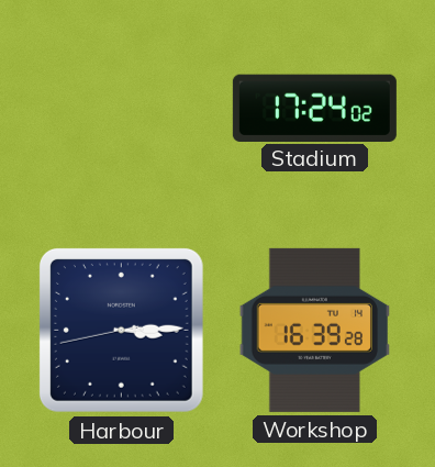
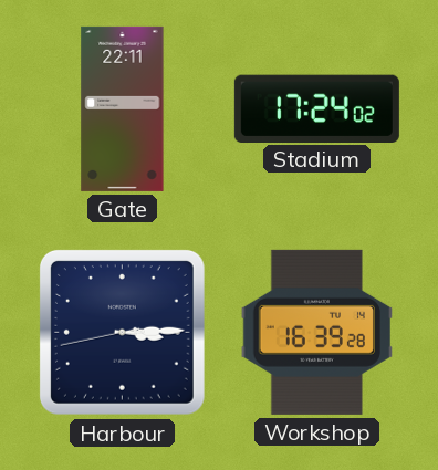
Gate: none -> 22:11 (123, 108)
